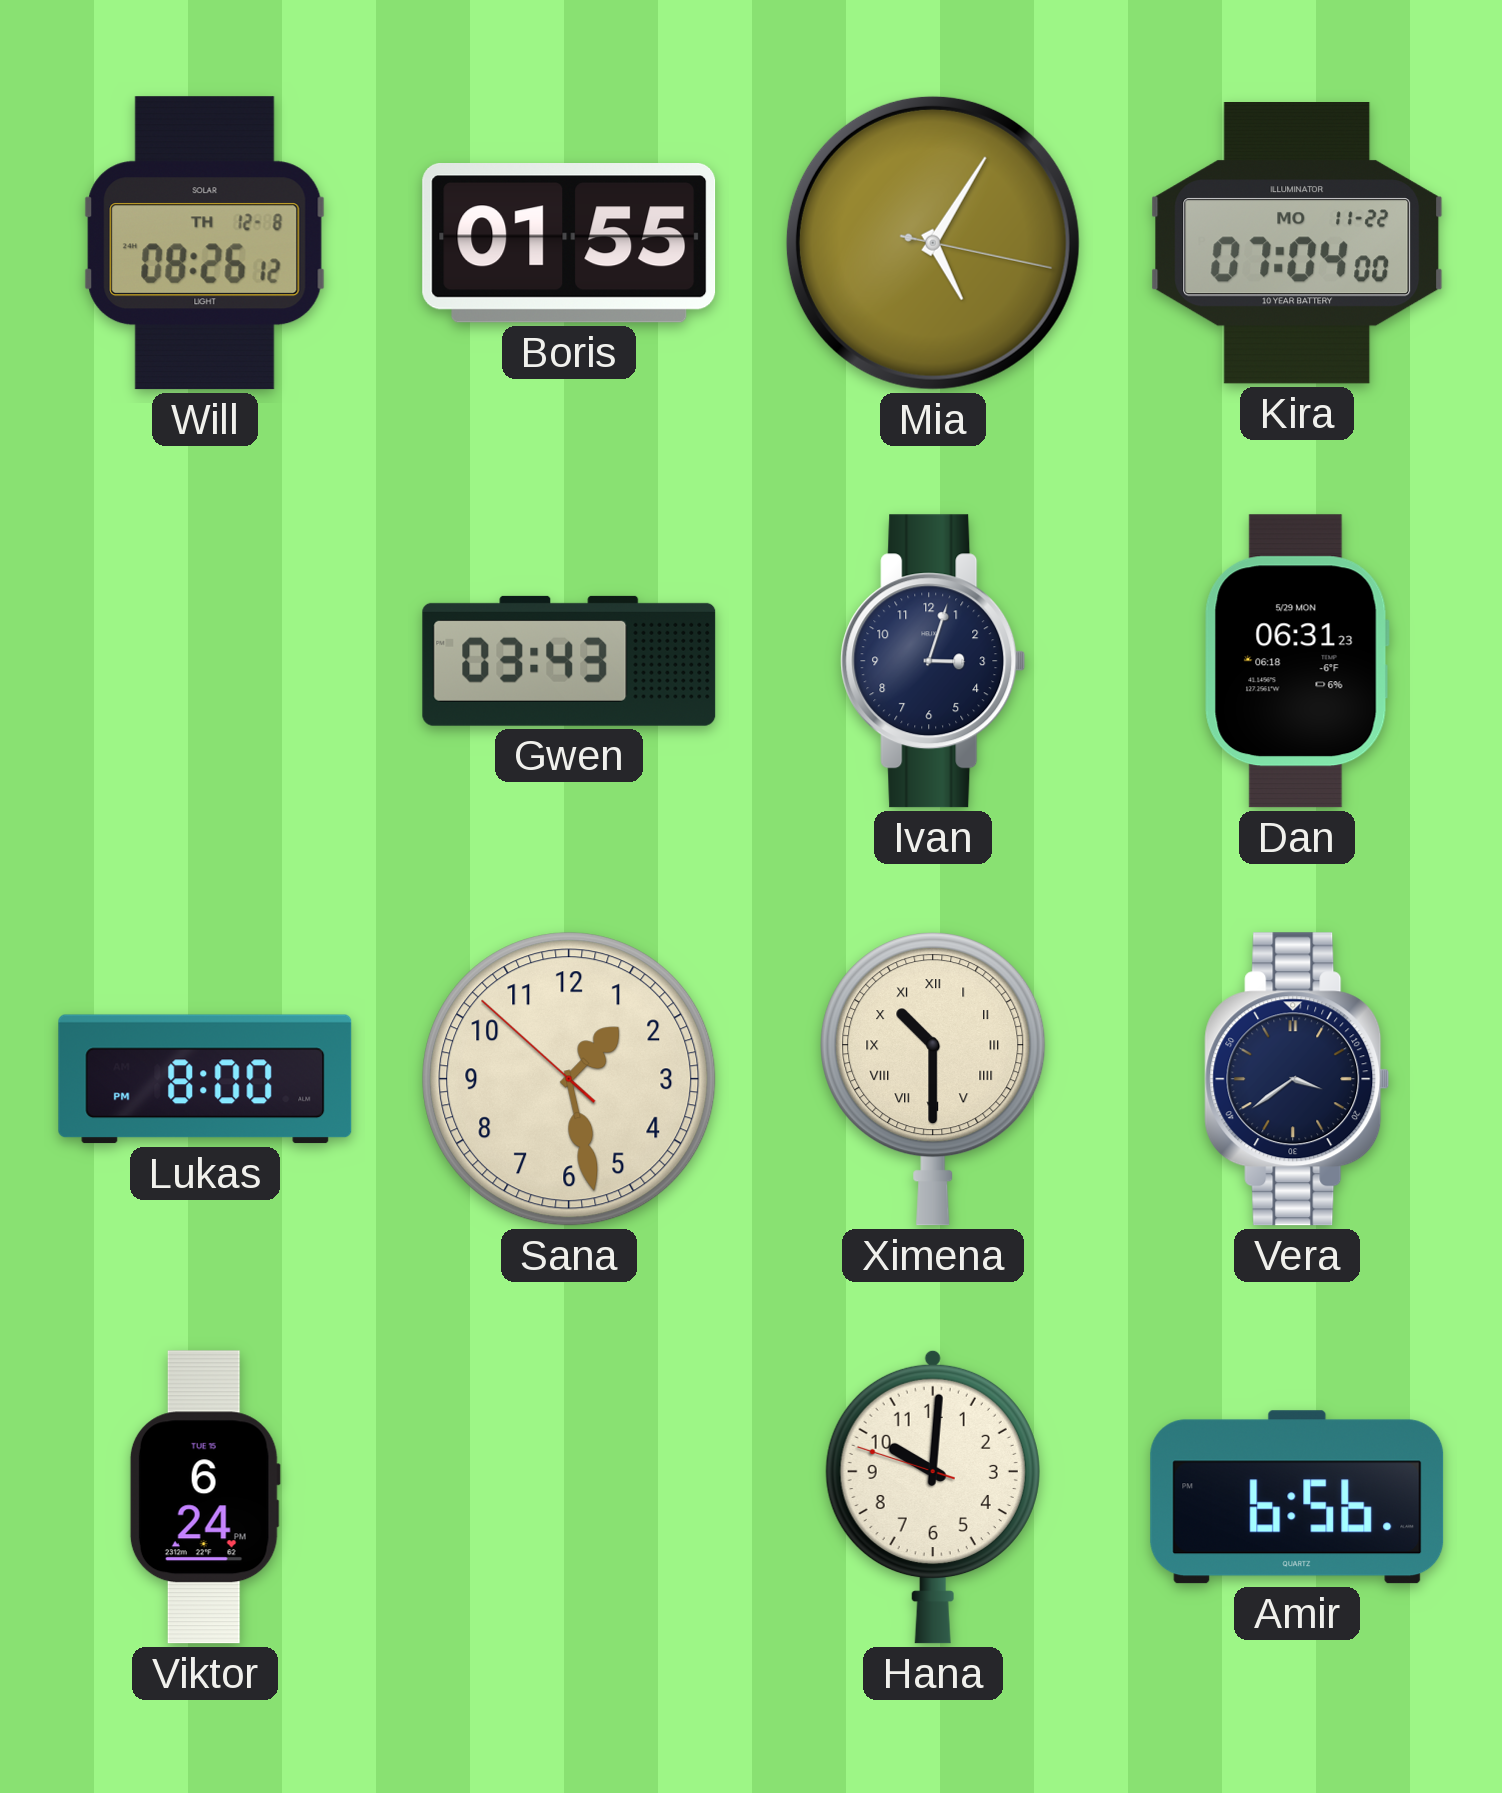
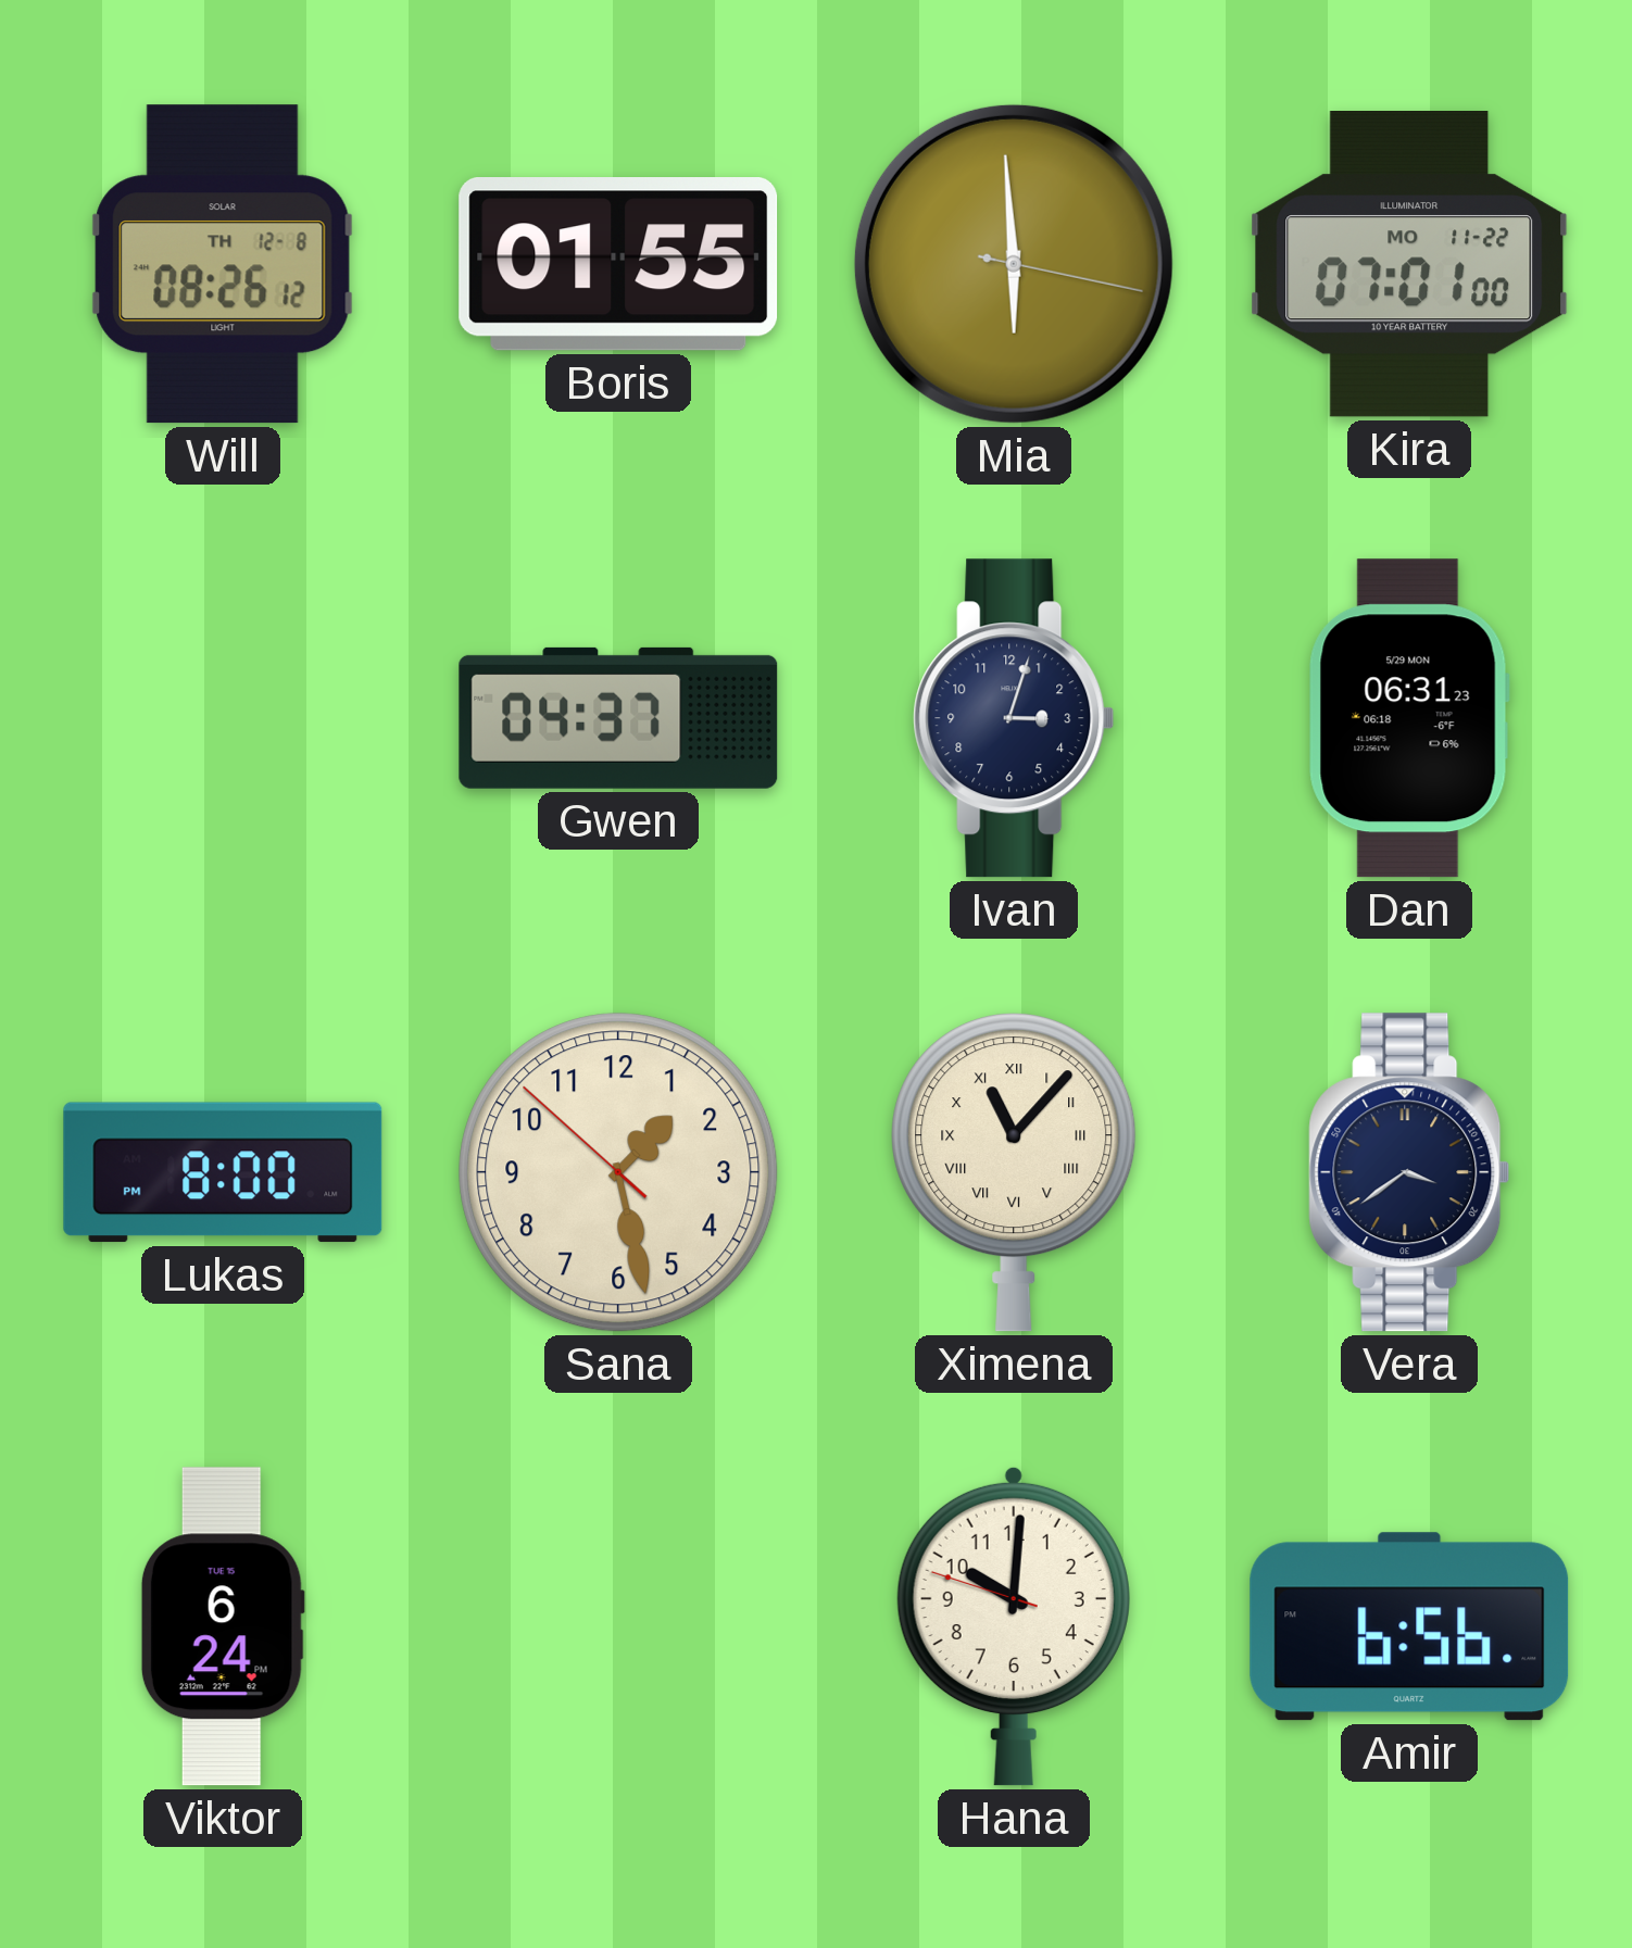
Mia: 5:05 -> 5:59 (1014, 264)
Kira: 07:04 -> 07:01 (1409, 265)
Gwen: 03:43 -> 04:37 (618, 718)
Ximena: 10:30 -> 11:07 (1014, 1172)
